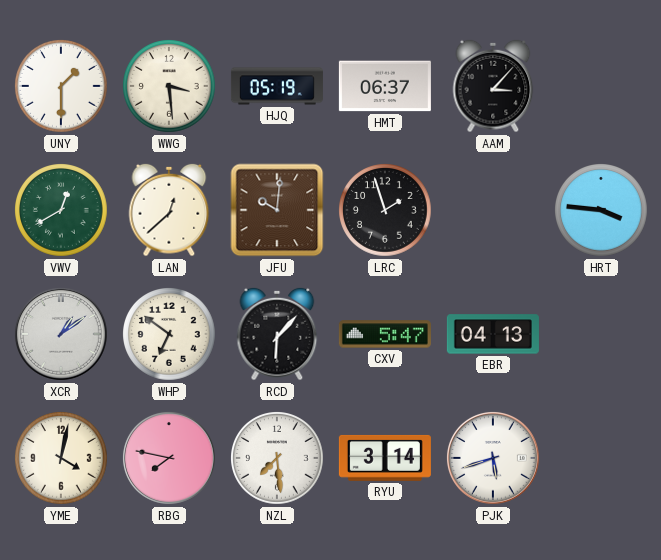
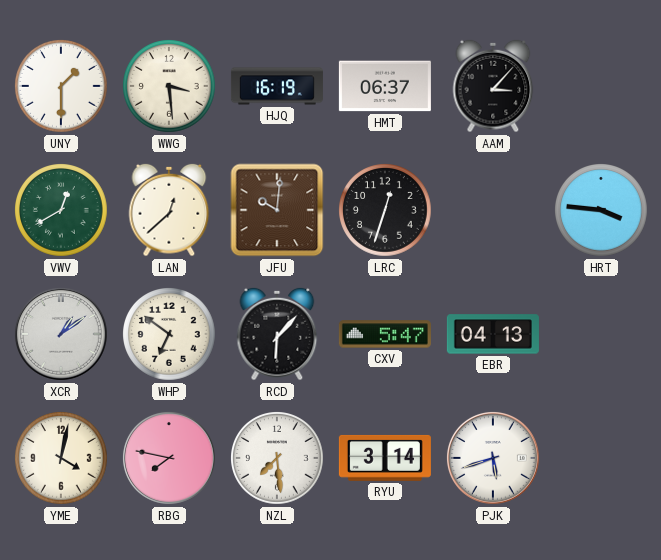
HJQ: 05:19 -> 16:19 (277, 86)
LRC: 1:57 -> 12:33 (386, 211)
